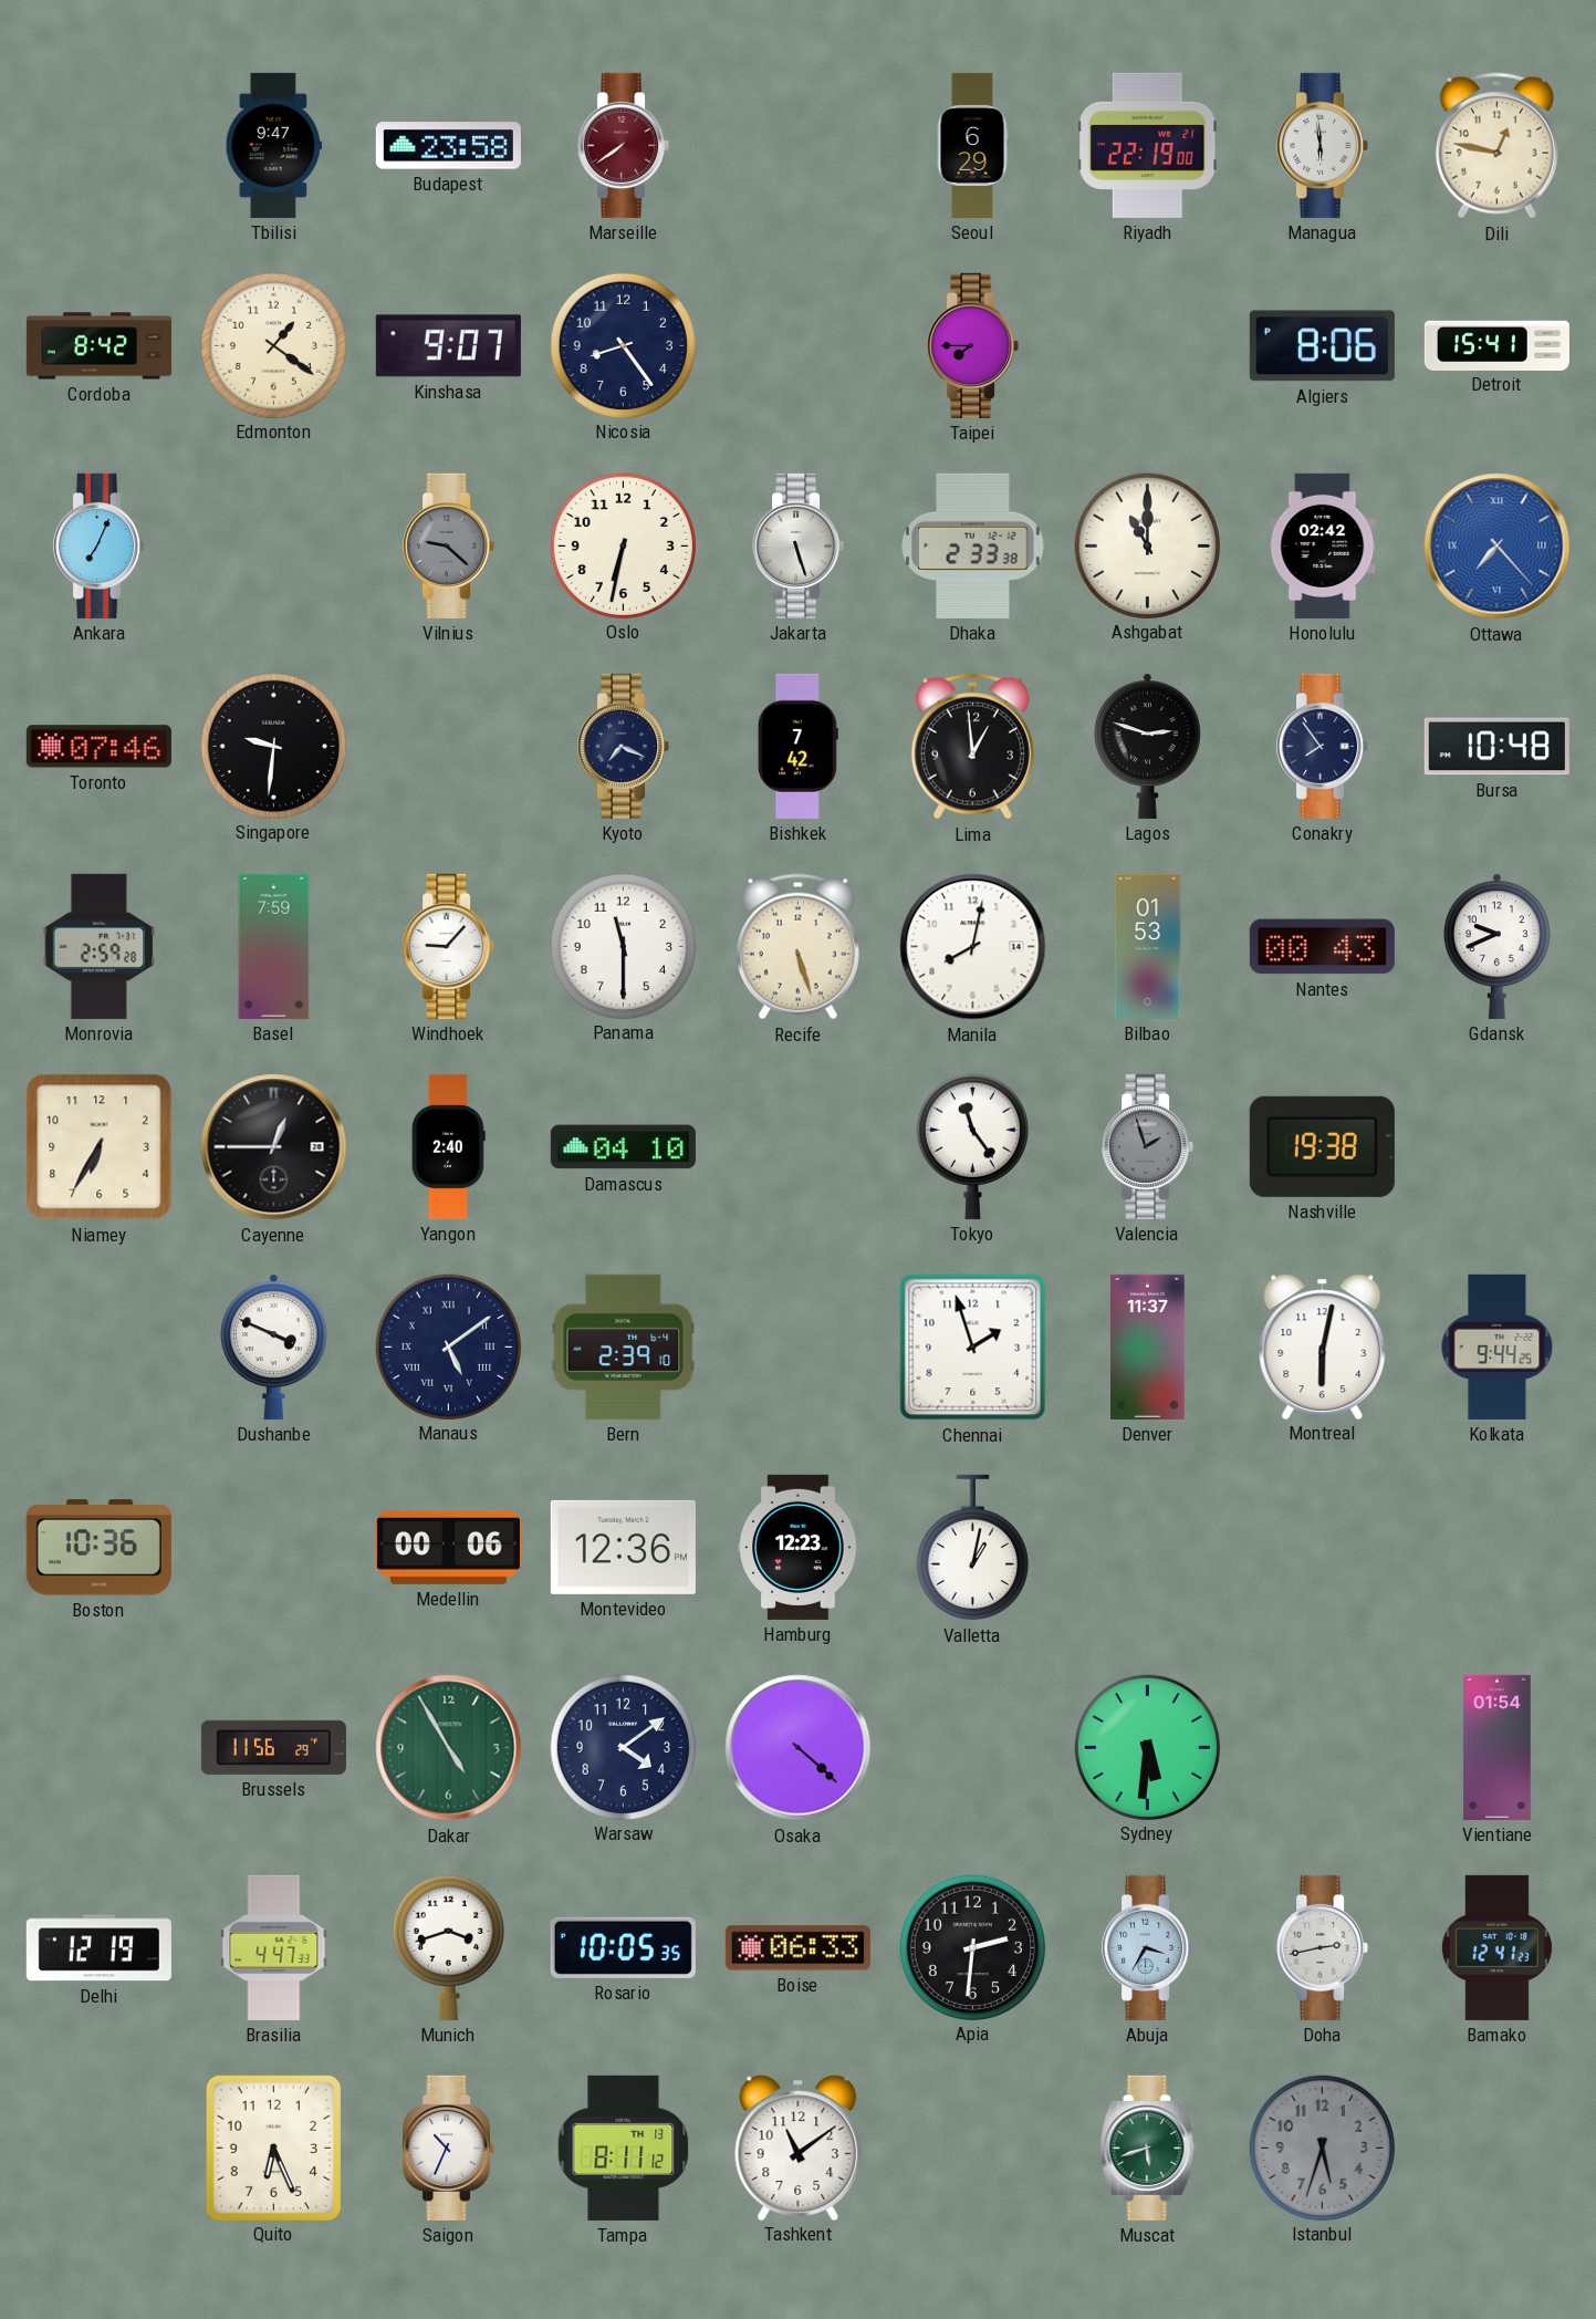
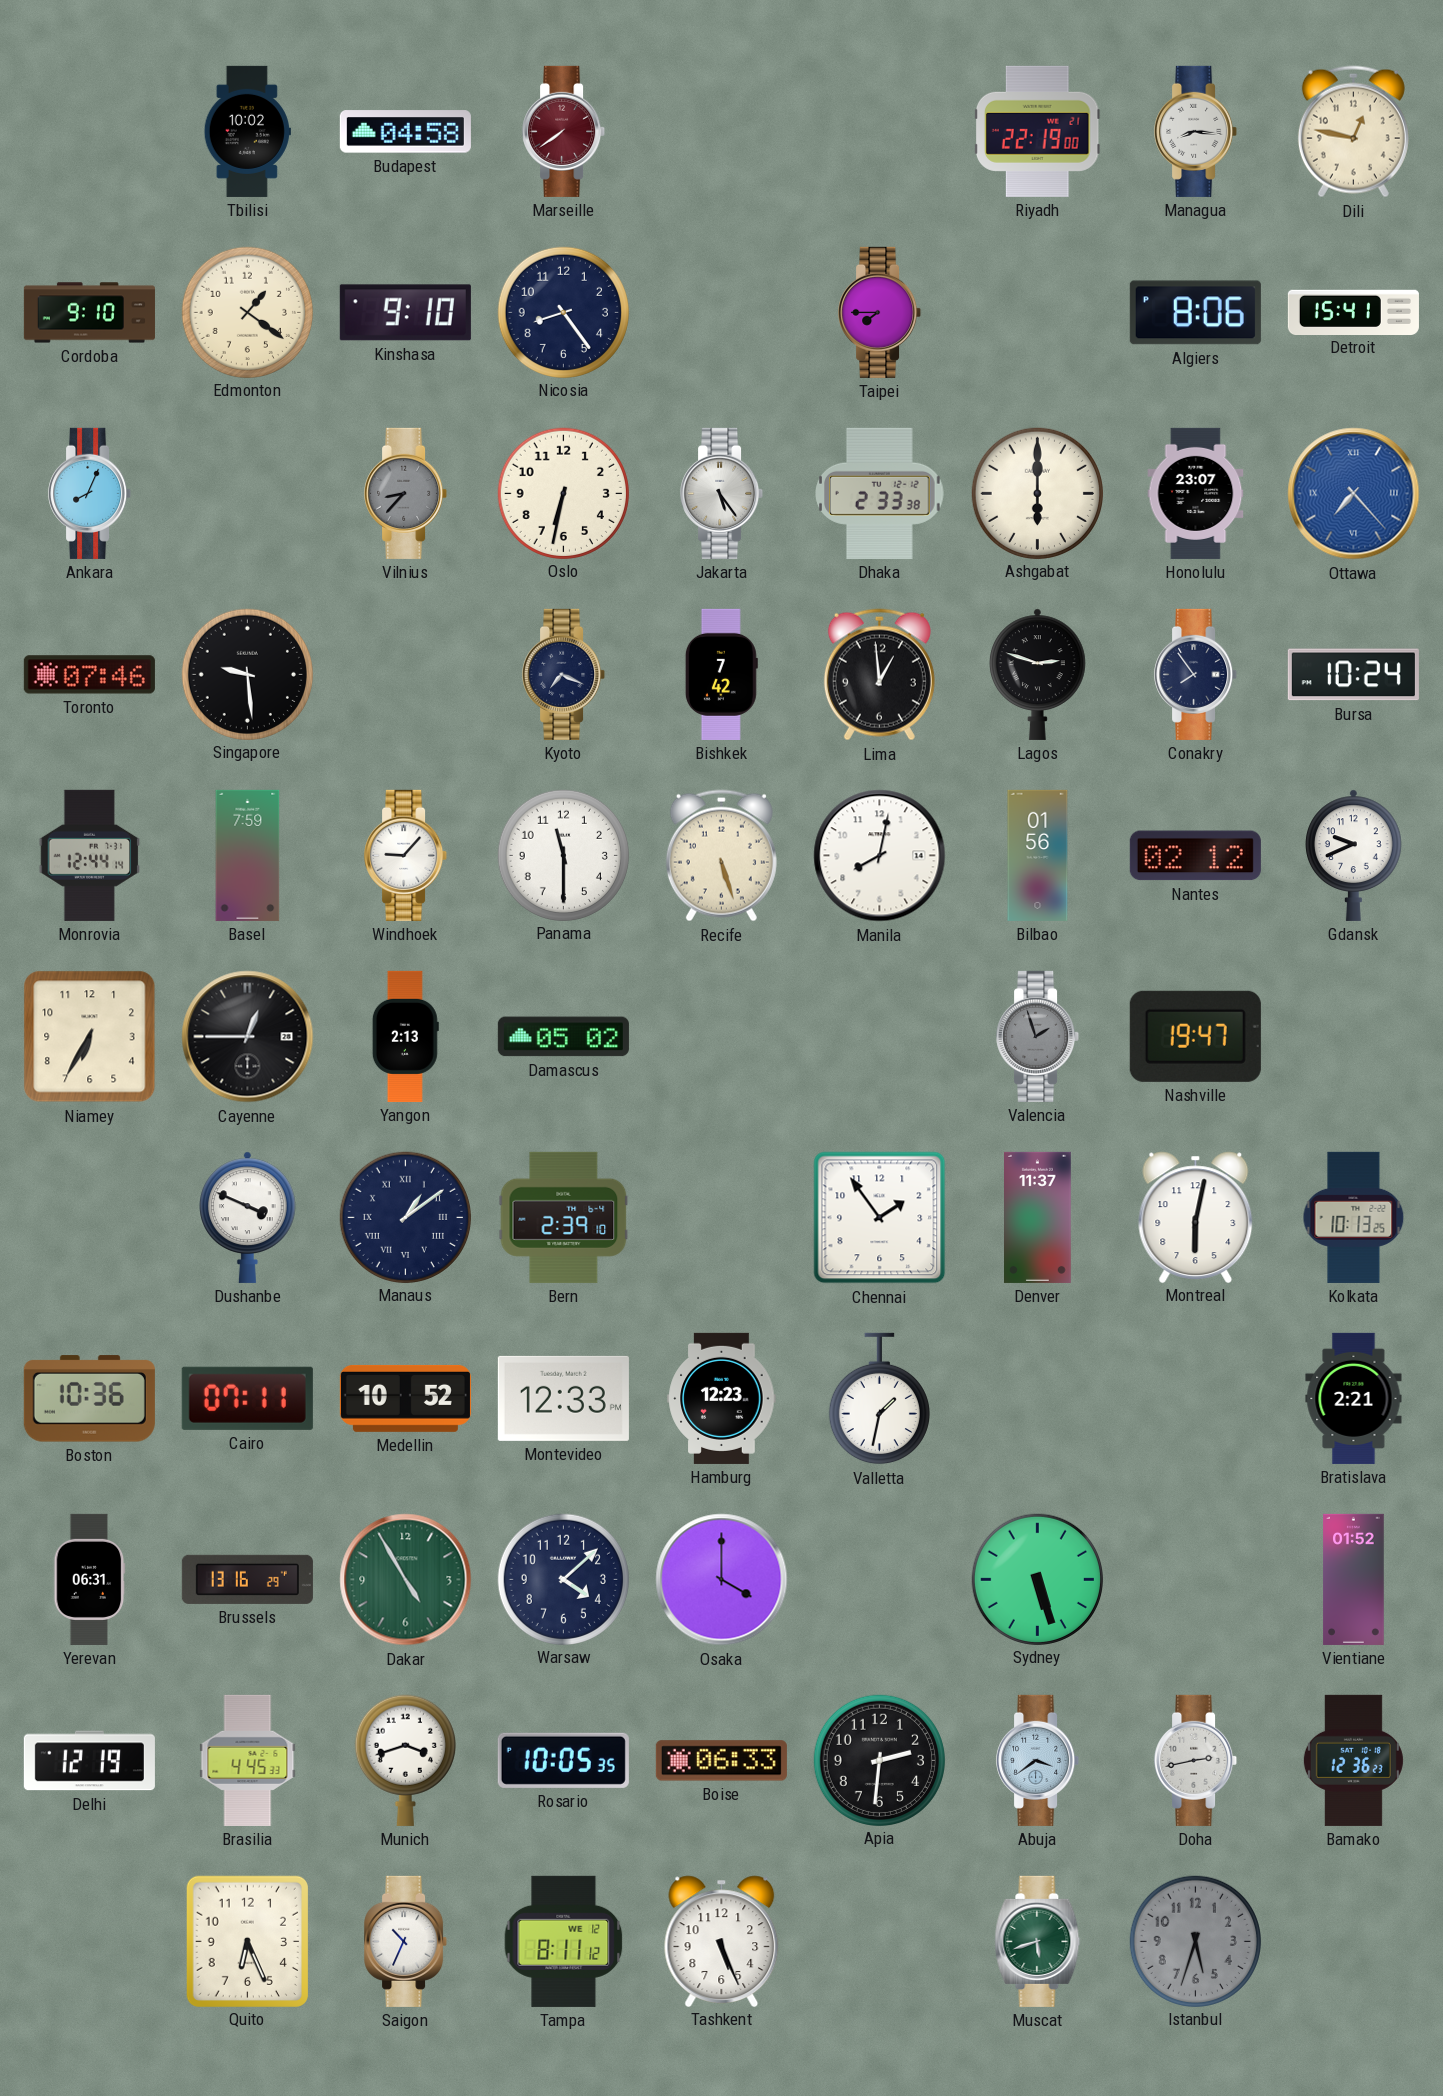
Tbilisi: 9:47 -> 10:02 (247, 131)
Budapest: 23:58 -> 04:58 (405, 132)
Seoul: 6:29 -> none (972, 145)
Managua: 5:59 -> 8:16 (1196, 131)
Cordoba: 8:42 -> 9:10 (89, 313)
Kinshasa: 9:07 -> 9:10 (405, 313)
Ankara: 7:04 -> 8:04 (90, 493)
Vilnius: 9:22 -> 8:37 (406, 493)
Jakarta: 5:27 -> 5:24 (722, 493)
Ashgabat: 11:00 -> 6:00 (1037, 493)
Honolulu: 02:42 -> 23:07 (1196, 493)
Singapore: 9:31 -> 9:29 (247, 674)
Bursa: 10:48 -> 10:24 (1353, 675)
Monrovia: 2:59 -> 12:44 (90, 855)
Bilbao: 01:53 -> 01:56 (1038, 855)
Nantes: 00:43 -> 02:12 (1195, 856)
Yangon: 2:40 -> 2:13 (405, 1036)
Damascus: 04:10 -> 05:02 (563, 1037)
Tokyo: 11:24 -> none (972, 1146)
Nashville: 19:38 -> 19:47 (1195, 1036)
Manaus: 5:09 -> 1:09 (405, 1217)
Chennai: 1:57 -> 1:54 (880, 1218)
Kolkata: 9:44 -> 10:13 (1354, 1217)
Cairo: none -> 07:11 (247, 1398)
Medellin: 00:06 -> 10:52 (405, 1398)
Montevideo: 12:36 -> 12:33 (563, 1398)
Valletta: 1:02 -> 1:32 (879, 1399)
Bratislava: none -> 2:21 (1354, 1398)
Yerevan: none -> 06:31 (90, 1579)
Brussels: 11:56 -> 13:16 (247, 1579)
Warsaw: 4:09 -> 4:08 (563, 1579)
Osaka: 4:22 -> 4:00 (722, 1580)
Sydney: 5:31 -> 5:27 (1037, 1579)
Vientiane: 01:54 -> 01:52 (1354, 1579)
Brasilia: 4:47 -> 4:45 (248, 1760)
Abuja: 3:35 -> 3:39 (1038, 1760)
Bamako: 12:41 -> 12:36 (1353, 1760)
Tampa date: TH 13 -> WE 12 (564, 1941)
Tashkent: 11:09 -> 5:26 (722, 1941)
